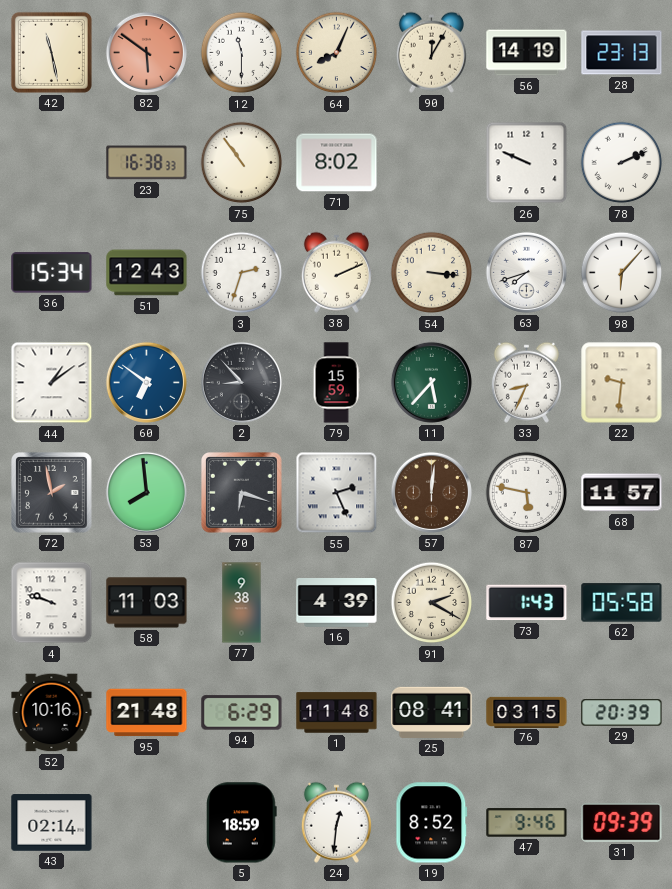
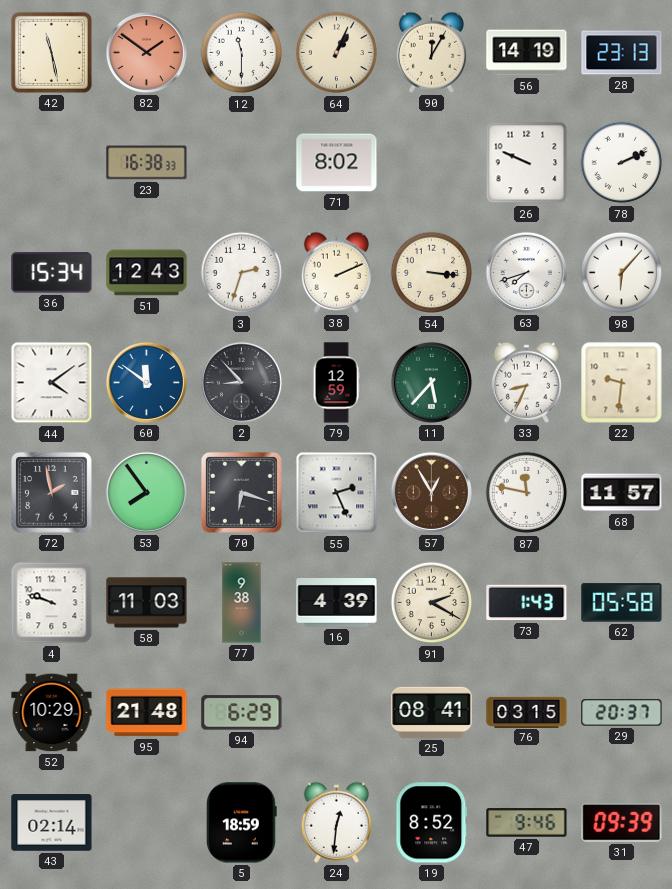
82: 5:51 -> 1:51 (146, 52)
64: 8:04 -> 1:04 (337, 53)
75: 10:54 -> none (242, 163)
44: 1:09 -> 4:09 (52, 383)
60: 6:51 -> 11:51 (146, 382)
79: 15:59 -> 12:59 (336, 383)
53: 7:59 -> 7:54 (146, 492)
57: 12:01 -> 12:55 (431, 492)
87: 5:47 -> 11:47 (527, 493)
52: 10:16 -> 10:29 (52, 713)
1: 11:48 -> none (337, 713)
29: 20:39 -> 20:37 (622, 713)
